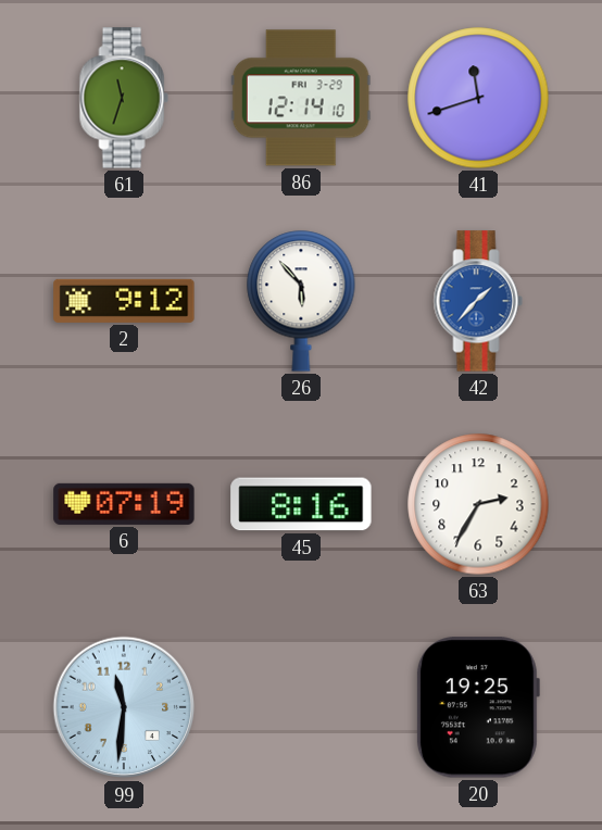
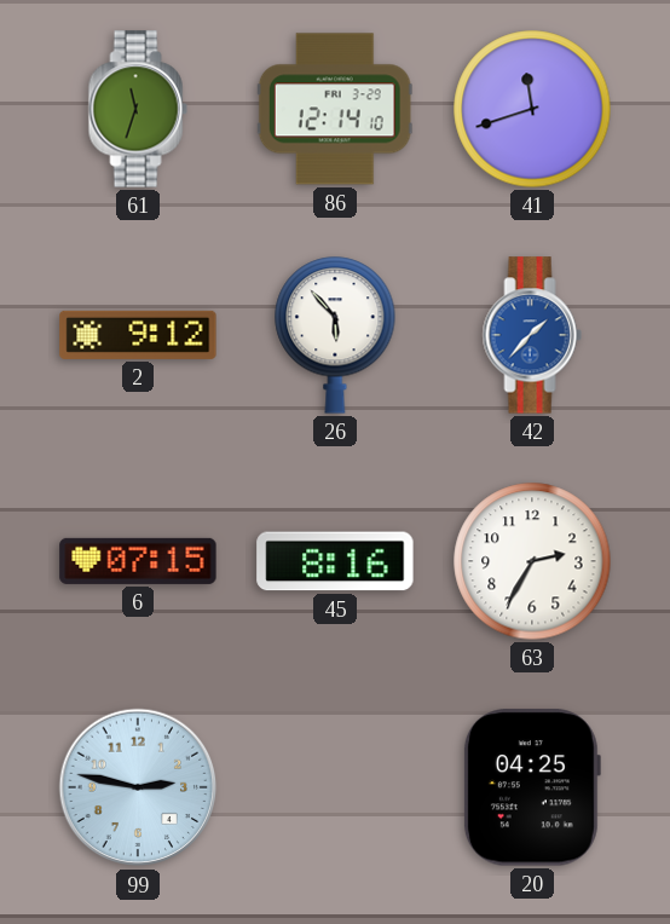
6: 07:19 -> 07:15 (138, 561)
99: 11:31 -> 2:47 (138, 787)
20: 19:25 -> 04:25 (531, 787)
